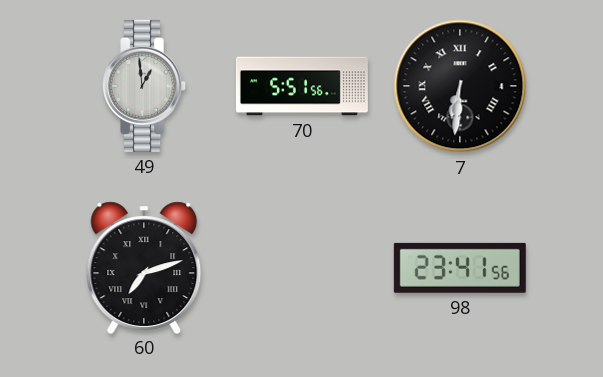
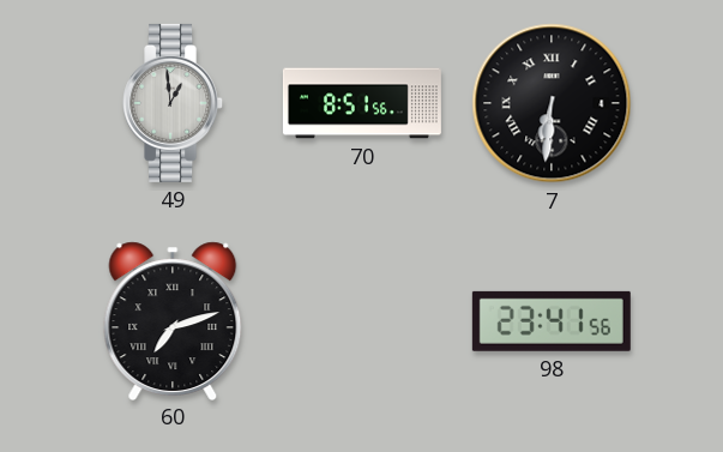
70: 5:51 -> 8:51 (362, 103)
